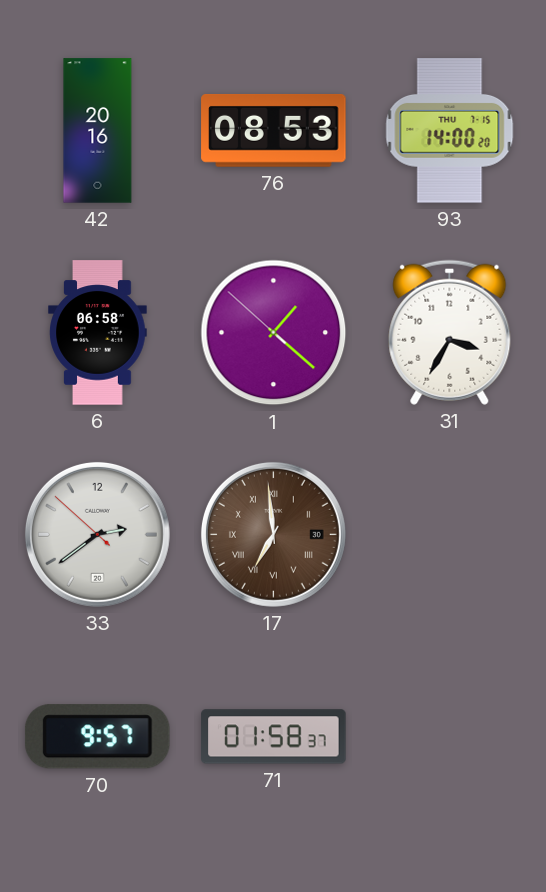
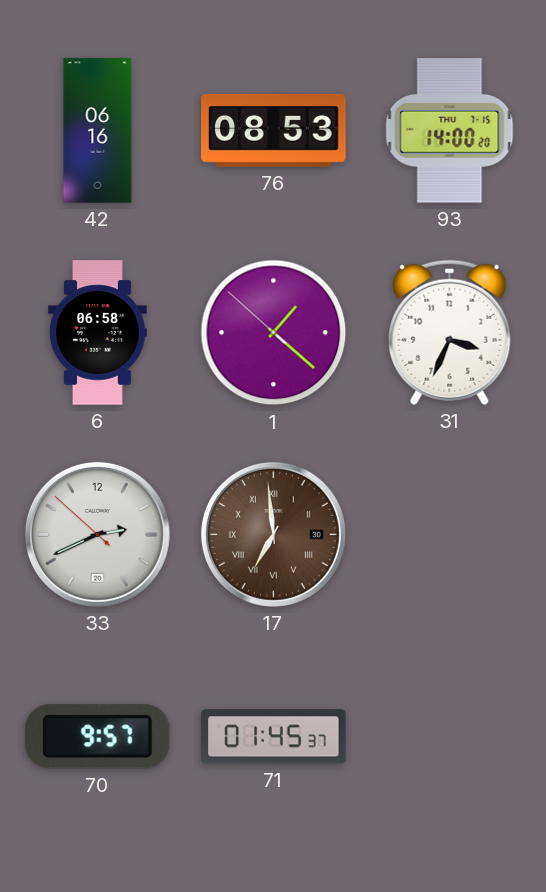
42: 20:16 -> 06:16 (98, 131)
31: 3:35 -> 3:34 (450, 332)
33: 2:38 -> 2:40 (97, 534)
71: 01:58 -> 01:45 (274, 737)
